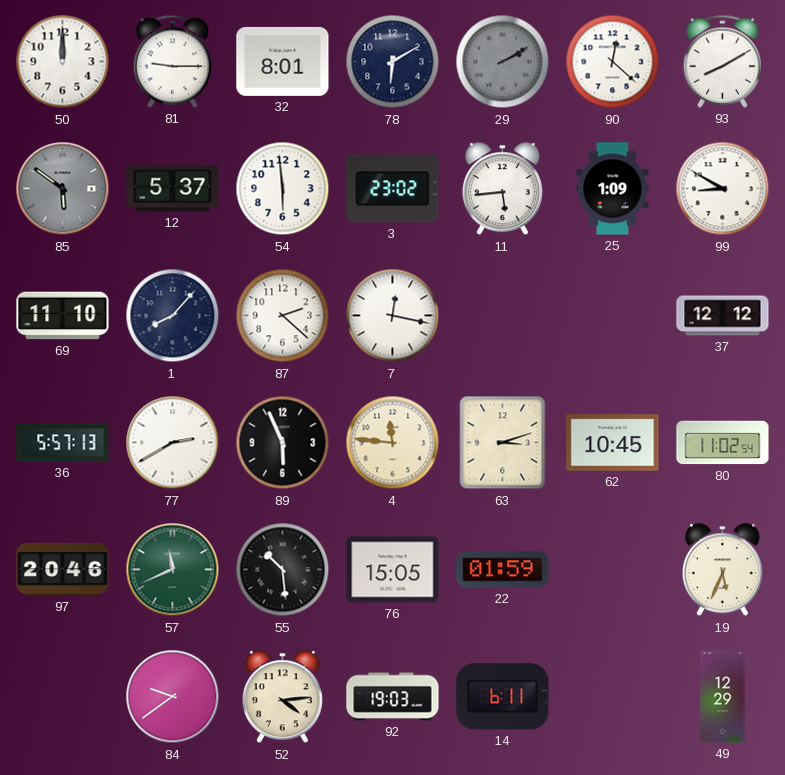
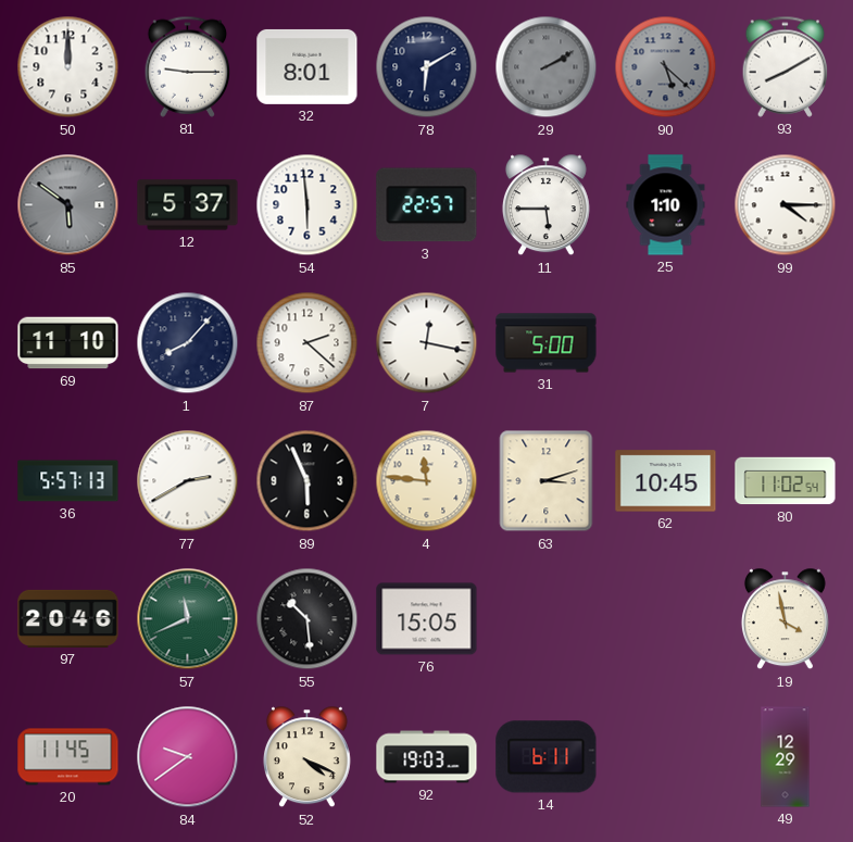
90: 12:22 -> 5:22 (666, 67)
90 dial: white -> grey (666, 67)
3: 23:02 -> 22:57 (427, 205)
11: 5:44 -> 5:45 (545, 205)
25: 1:09 -> 1:10 (666, 205)
99: 8:50 -> 4:15 (786, 205)
31: none -> 5:00 (547, 343)
37: 12:12 -> none (723, 316)
22: 01:59 -> none (503, 570)
19: 5:34 -> 3:58 (785, 619)
20: none -> 11:45 (68, 757)
52: 4:14 -> 4:19 (306, 757)
